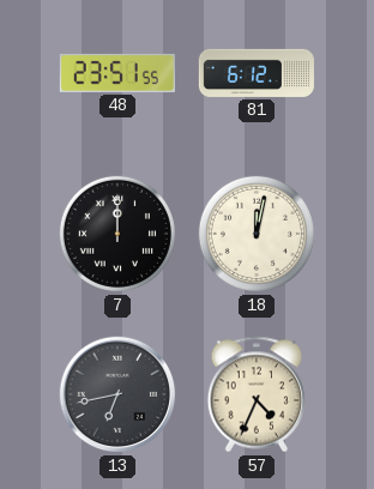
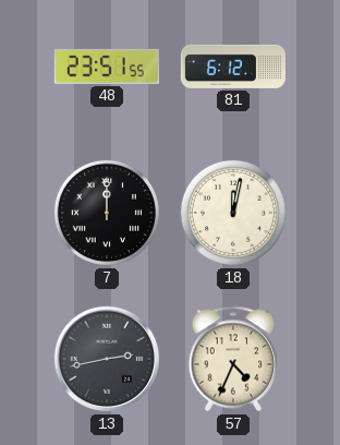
13: 6:43 -> 2:43 (107, 359)
